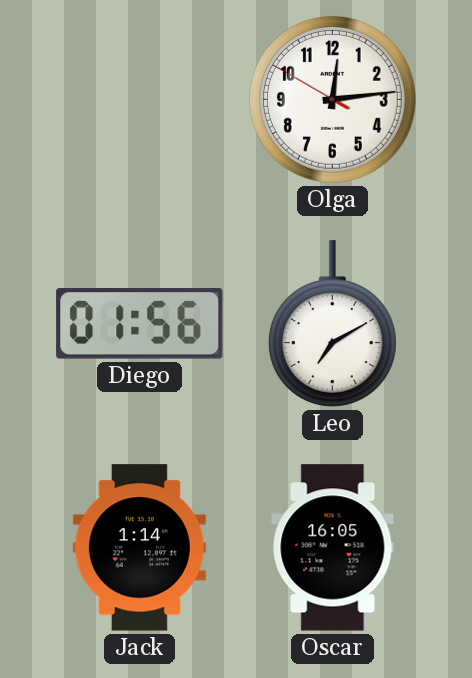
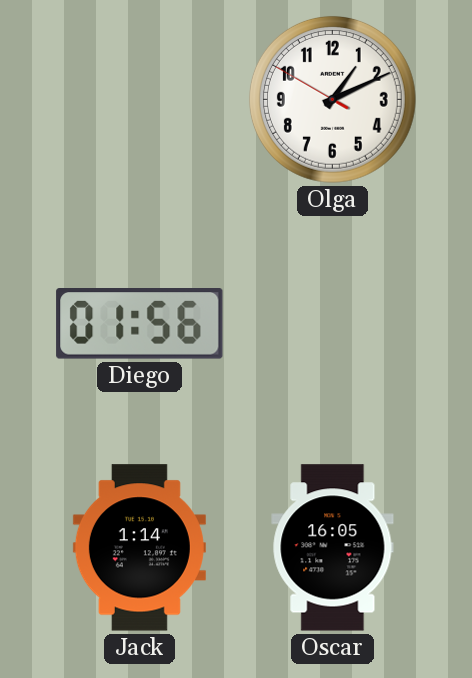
Olga: 12:13 -> 1:10 (332, 99)
Leo: 7:10 -> none (332, 324)
